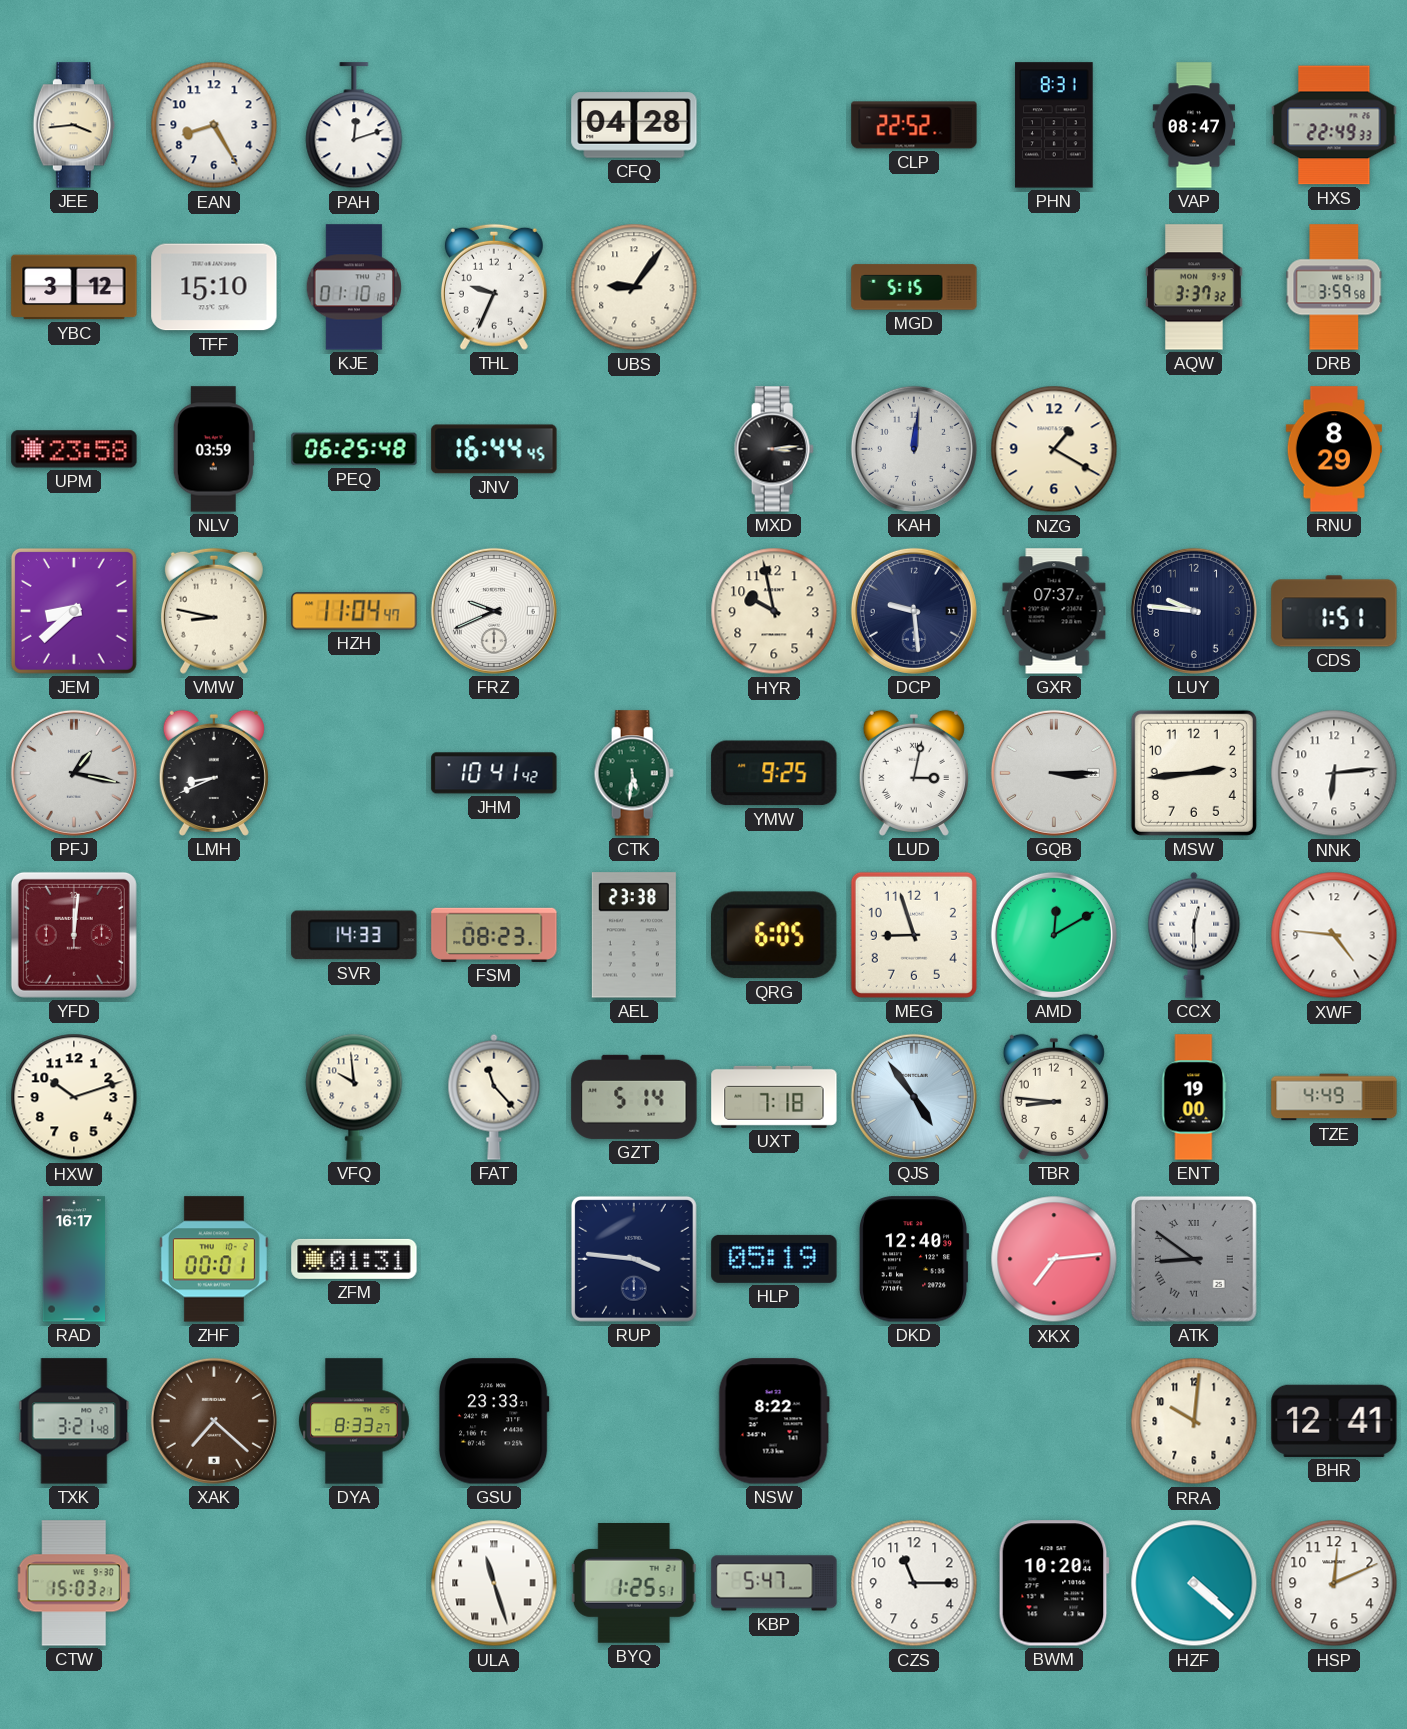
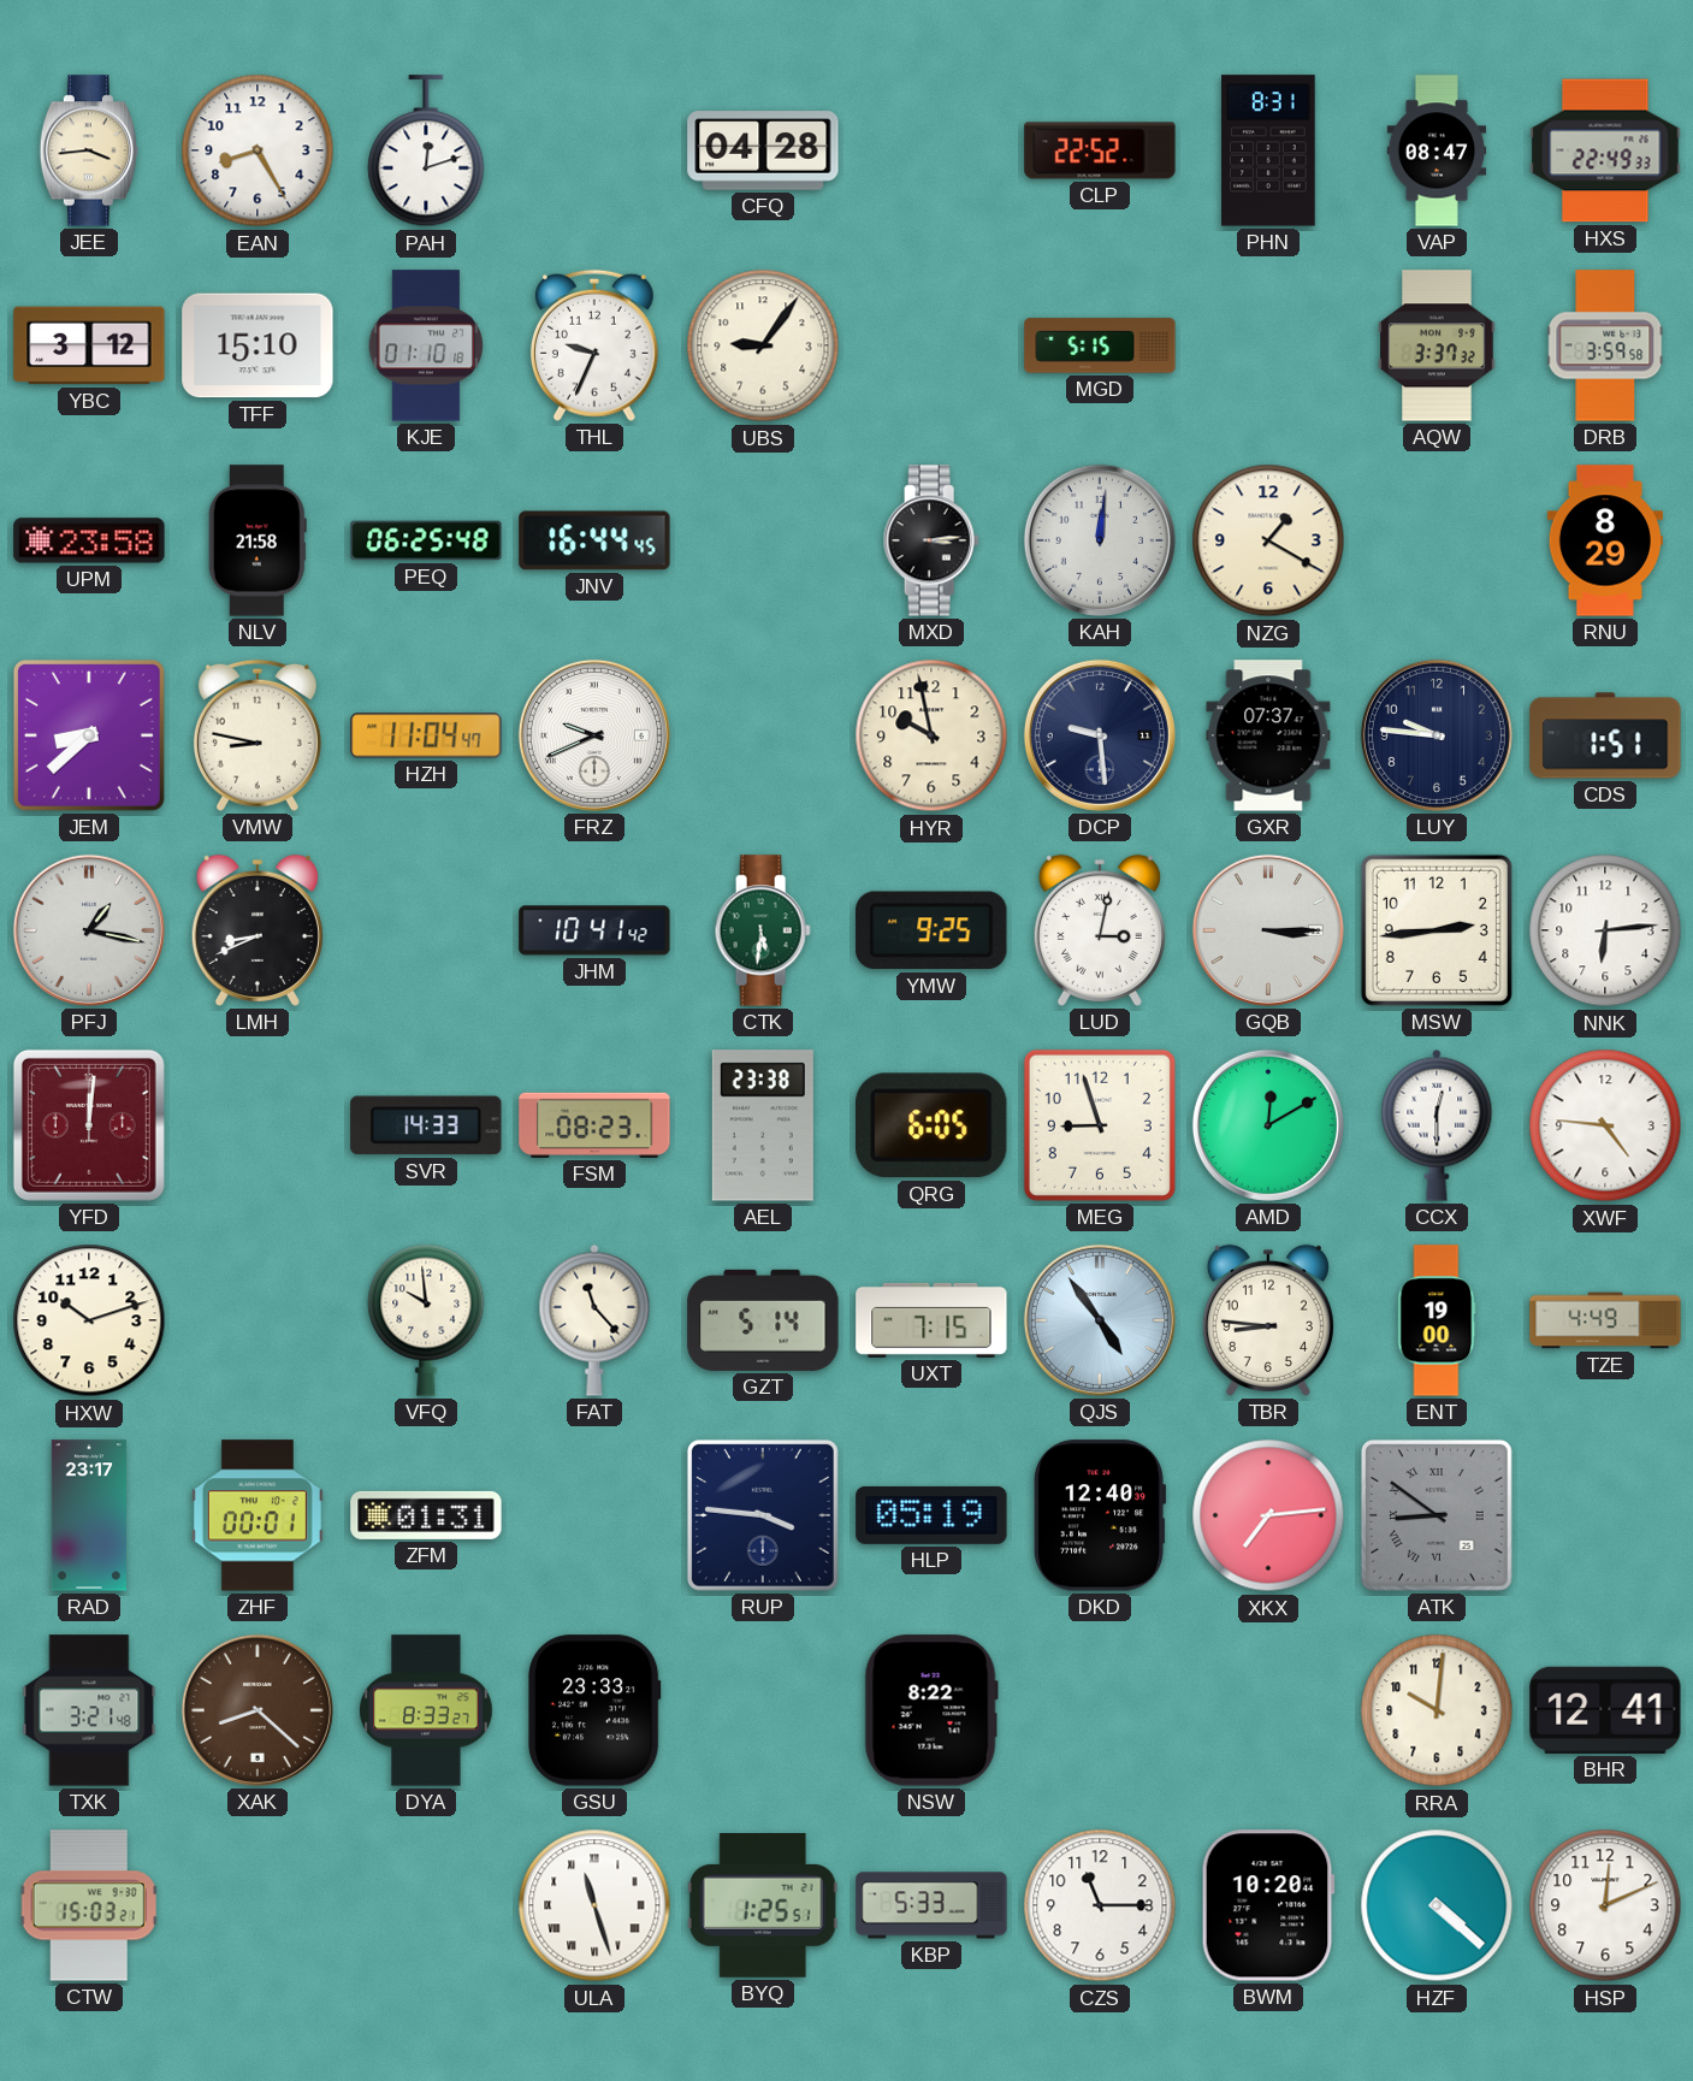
NLV: 03:59 -> 21:58 (257, 540)
UXT: 7:18 -> 7:15 (931, 1320)
RAD: 16:17 -> 23:17 (88, 1515)
XAK: 7:22 -> 8:22 (257, 1710)
KBP: 5:47 -> 5:33 (931, 1905)
